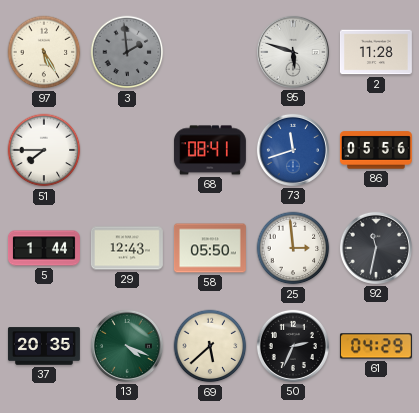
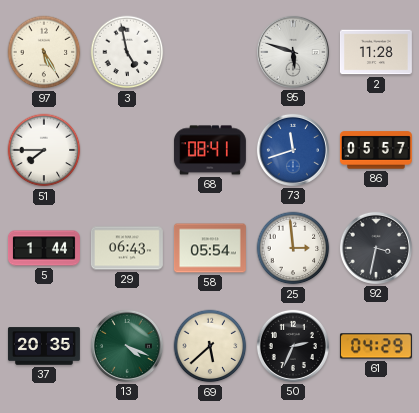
3: 1:59 -> 4:58 (127, 52)
3 dial: grey -> white (127, 52)
86: 05:56 -> 05:57 (376, 150)
29: 12:43 -> 06:43 (127, 248)
58: 05:50 -> 05:54 (210, 248)
92: 11:32 -> 3:32 (376, 248)
